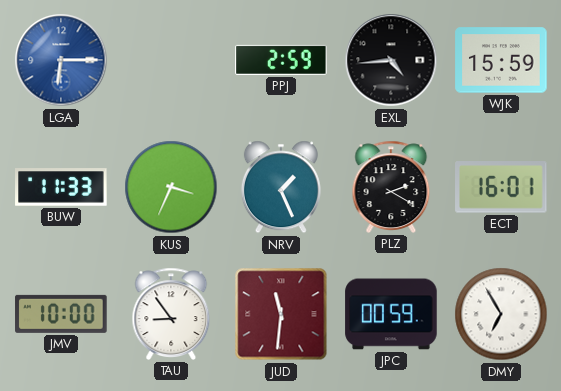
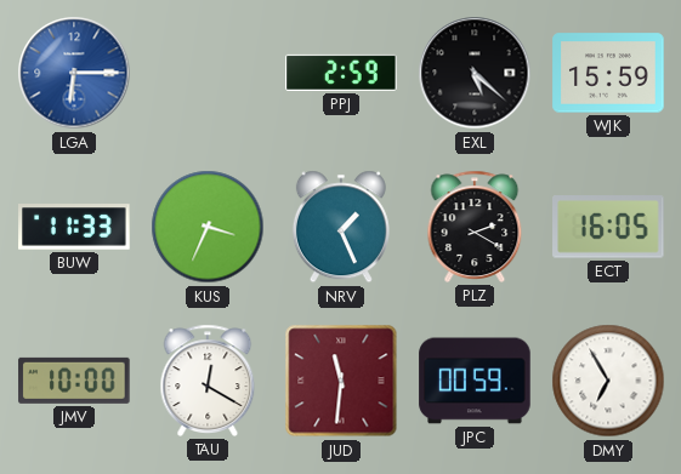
EXL: 4:44 -> 5:22 (475, 73)
ECT: 16:01 -> 16:05 (608, 227)
TAU: 8:54 -> 12:20 (208, 381)
